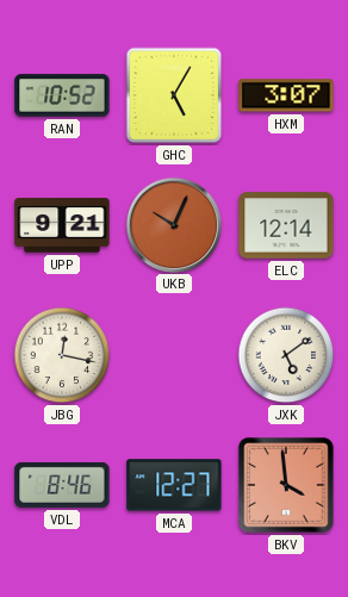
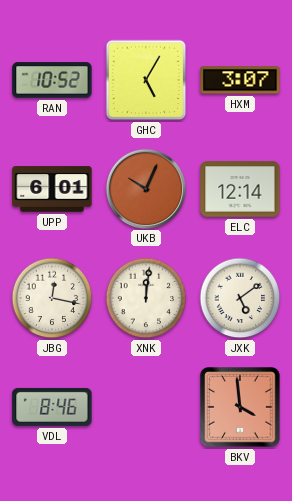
UPP: 9:21 -> 6:01 (52, 189)
XNK: none -> 12:01 (146, 298)
MCA: 12:27 -> none (174, 485)
